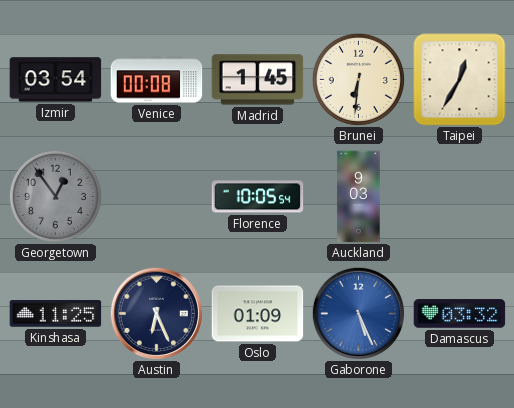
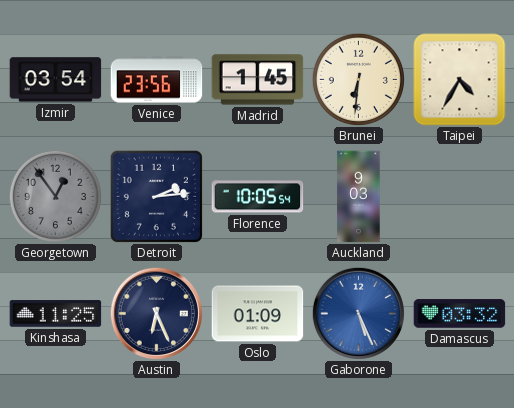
Venice: 00:08 -> 23:56 (157, 80)
Taipei: 12:35 -> 4:35 (460, 80)
Detroit: none -> 2:14 (156, 196)
